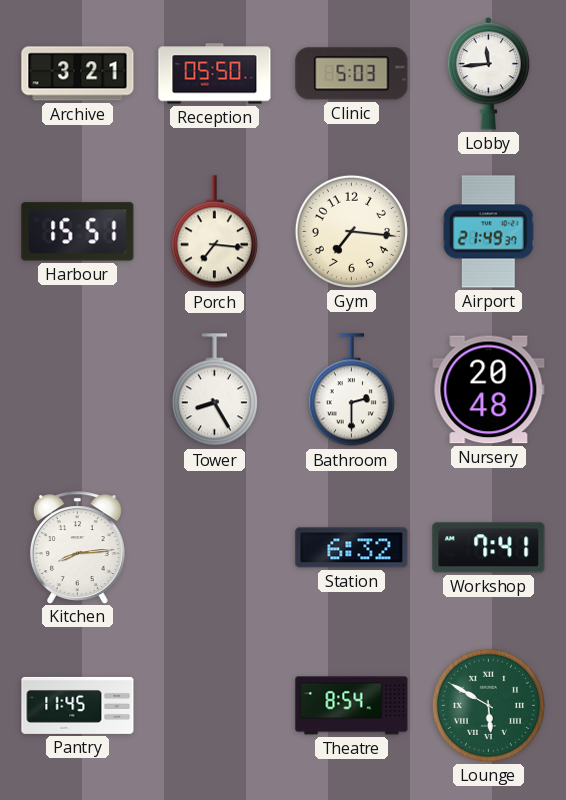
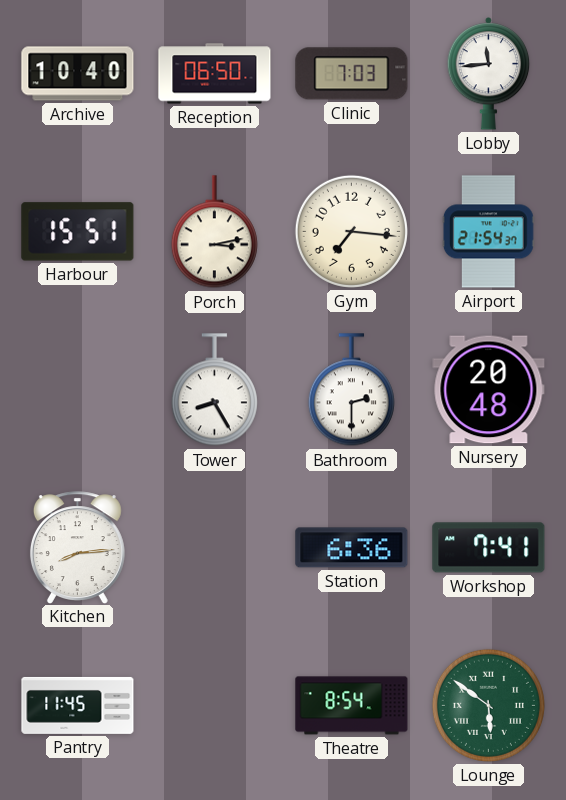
Archive: 3:21 -> 10:40 (78, 74)
Reception: 05:50 -> 06:50 (215, 74)
Clinic: 5:03 -> 7:03 (352, 74)
Porch: 7:16 -> 3:13 (214, 232)
Airport: 21:49 -> 21:54 (488, 232)
Station: 6:32 -> 6:36 (352, 548)
Lounge: 5:50 -> 5:51 (488, 705)
